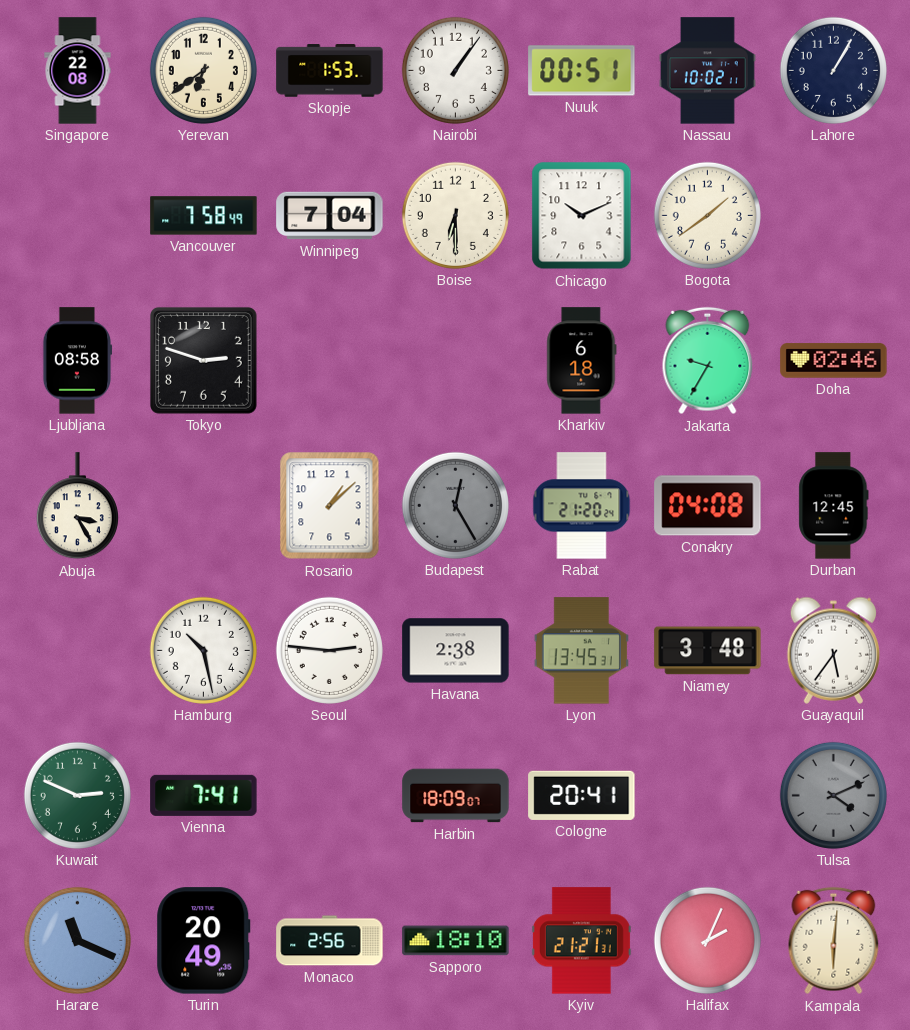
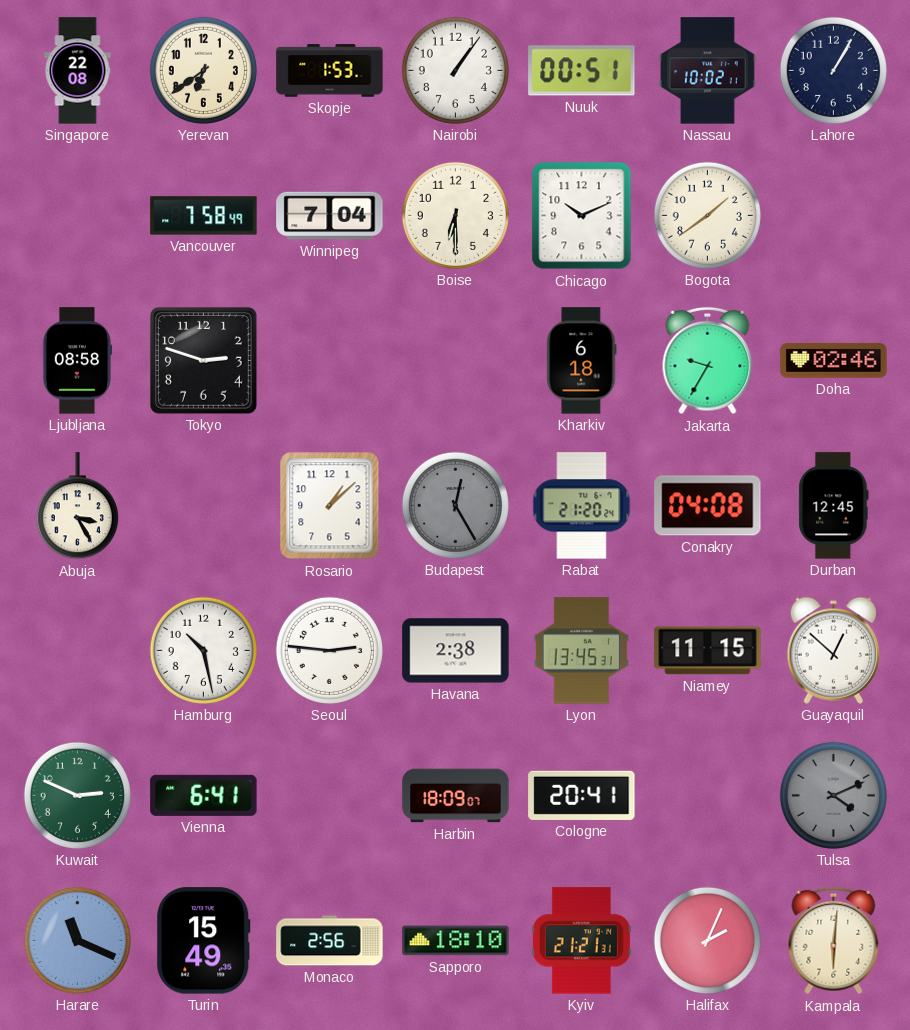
Niamey: 3:48 -> 11:15 (708, 651)
Guayaquil: 5:36 -> 12:52 (833, 650)
Vienna: 7:41 -> 6:41 (204, 795)
Turin: 20:49 -> 15:49 (204, 941)
